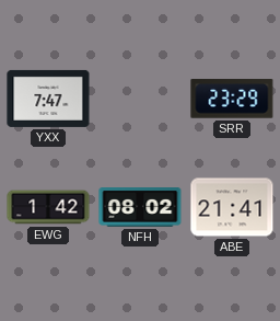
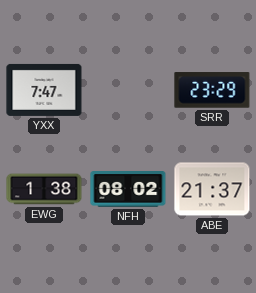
EWG: 1:42 -> 1:38 (44, 189)
ABE: 21:41 -> 21:37 (212, 189)
